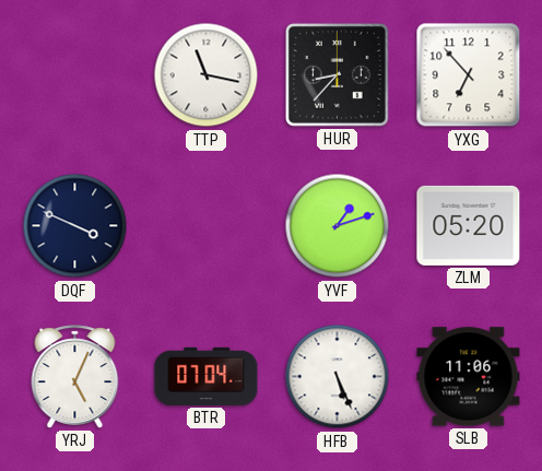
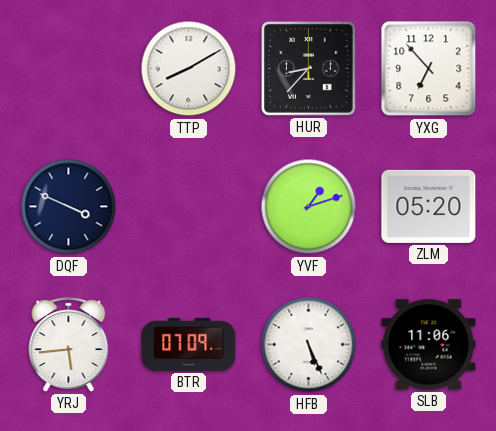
TTP: 11:17 -> 8:10 (189, 69)
YRJ: 5:04 -> 5:44 (69, 345)
BTR: 07:04 -> 07:09 (189, 344)
